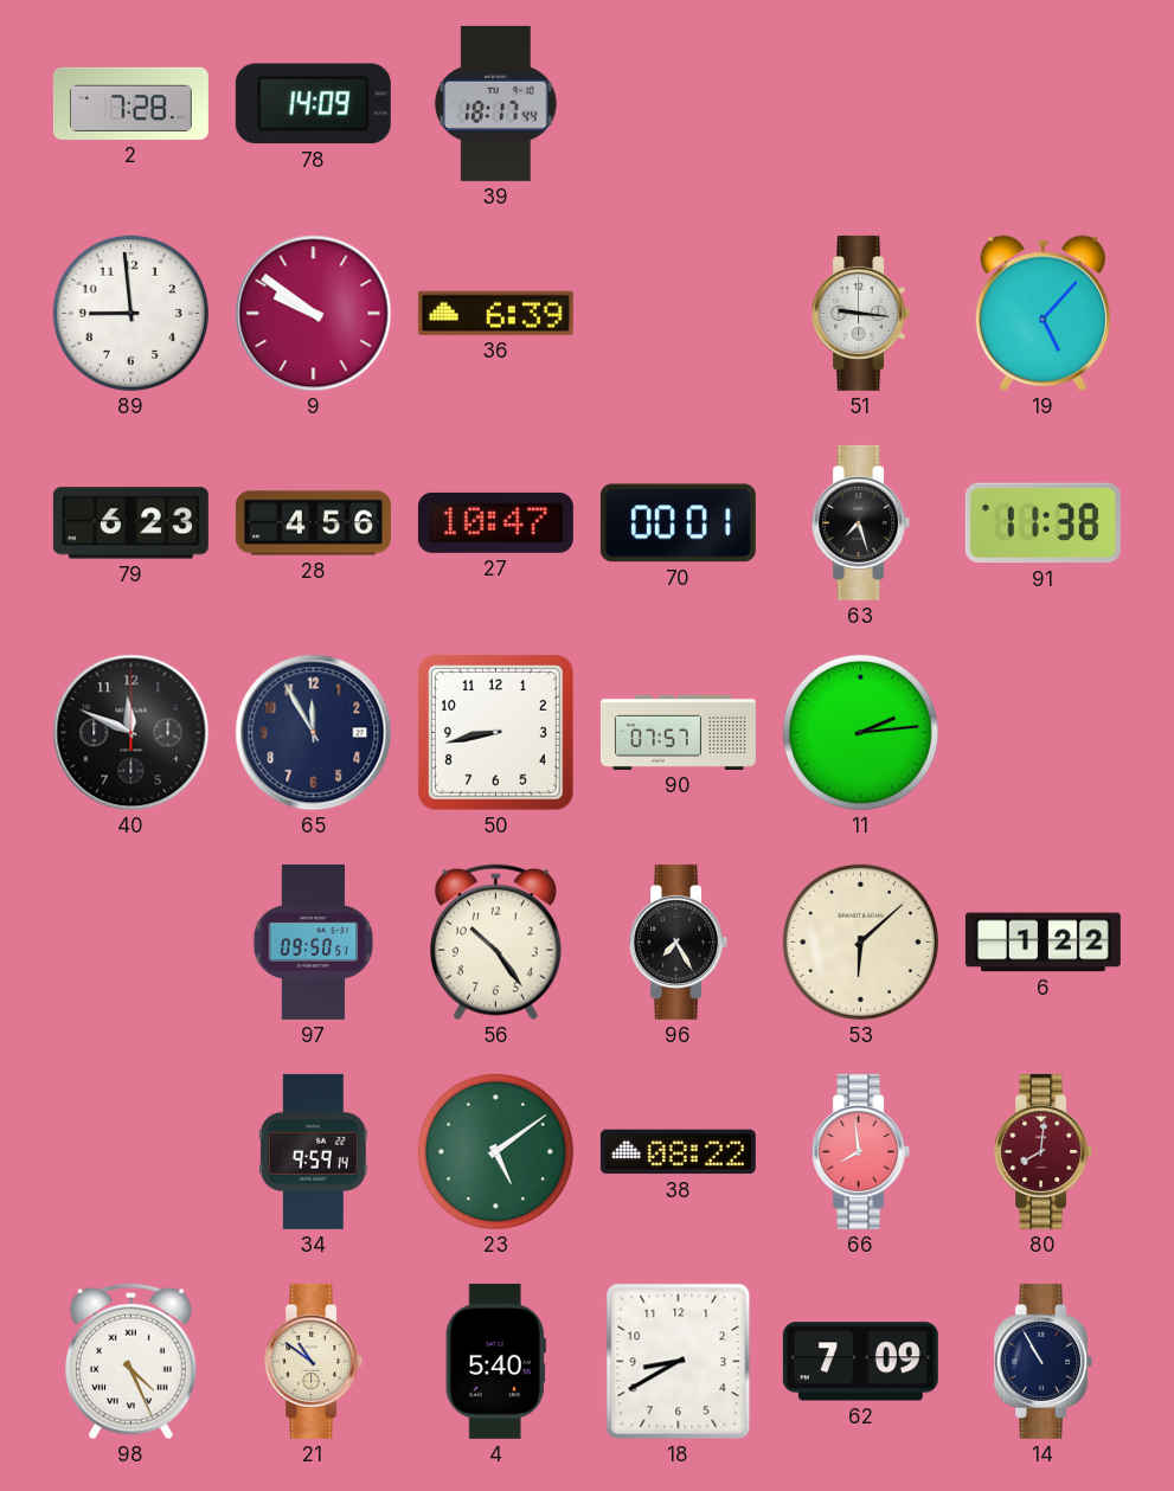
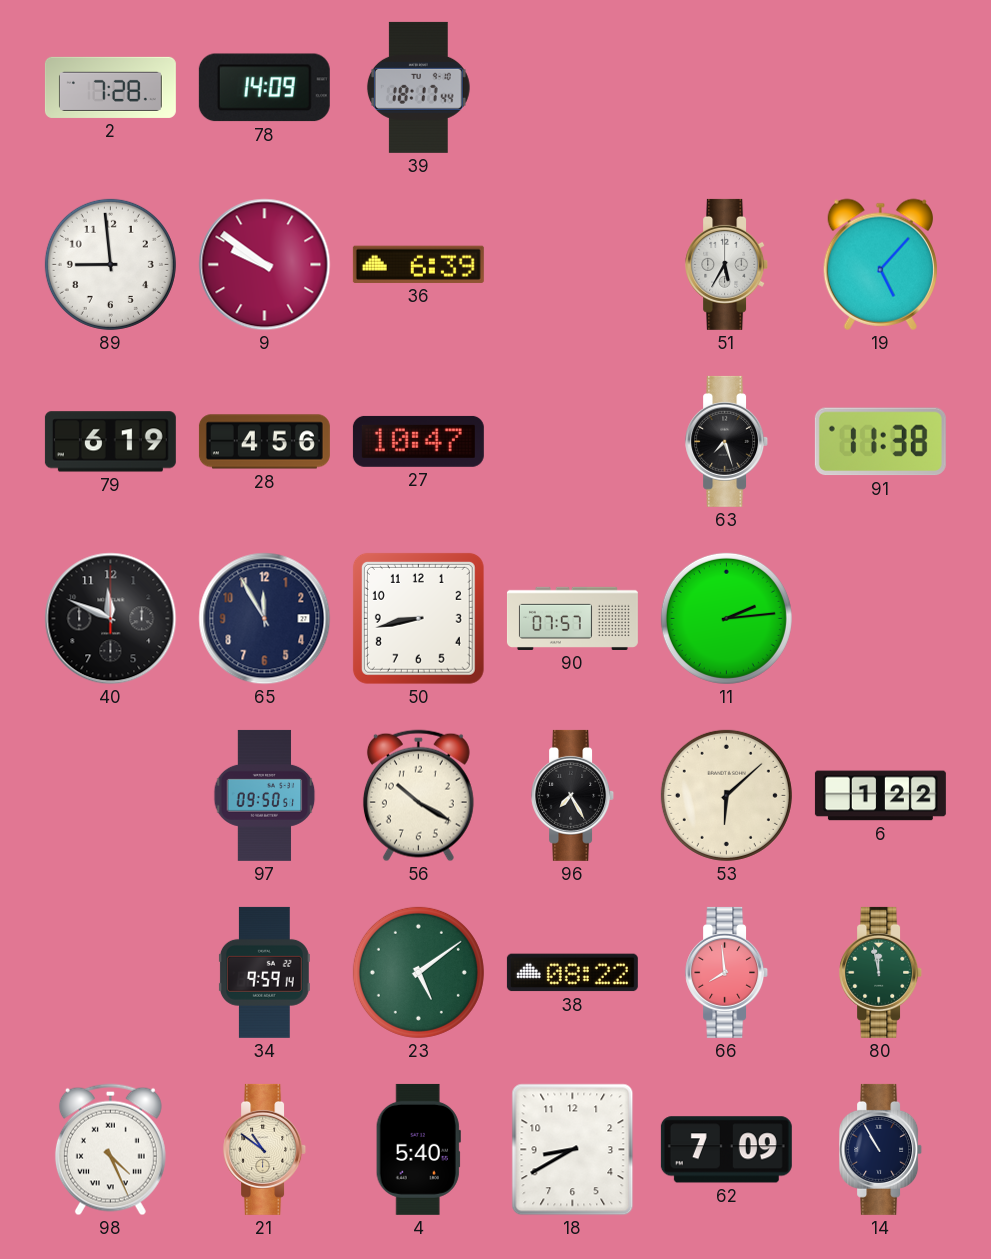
51: 9:16 -> 5:35 (727, 264)
79: 6:23 -> 6:19 (110, 442)
70: 00:01 -> none (678, 523)
56: 10:24 -> 10:20 (418, 796)
80: 8:01 -> 11:58 (881, 972)
80 dial: burgundy -> green (881, 972)
